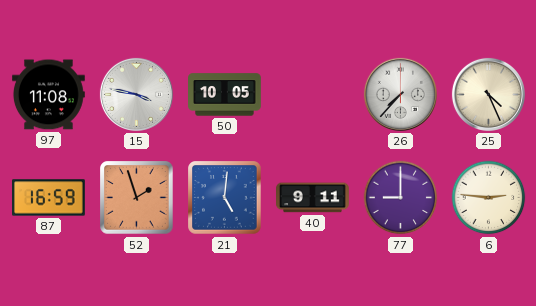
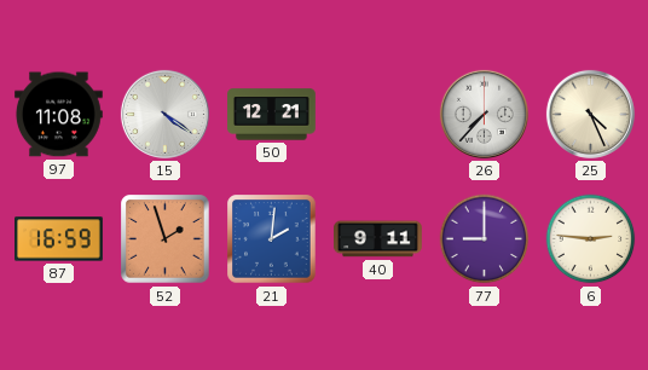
15: 3:47 -> 4:21 (164, 114)
50: 10:05 -> 12:21 (272, 115)
21: 5:01 -> 2:01 (272, 239)
